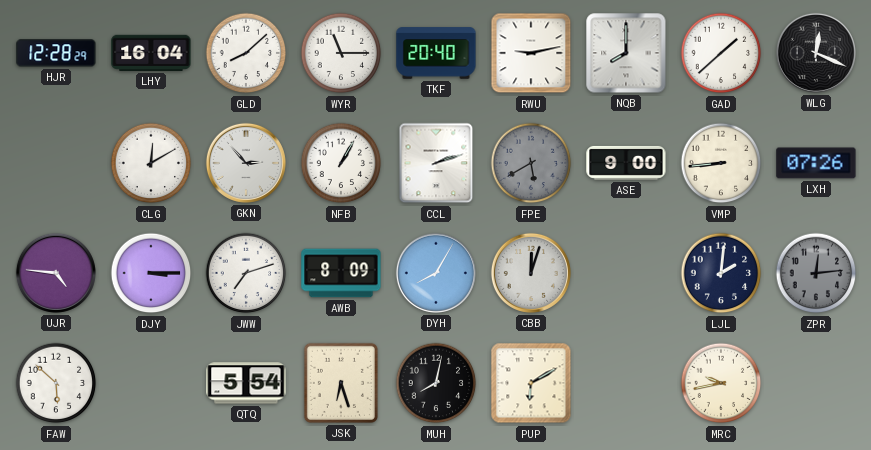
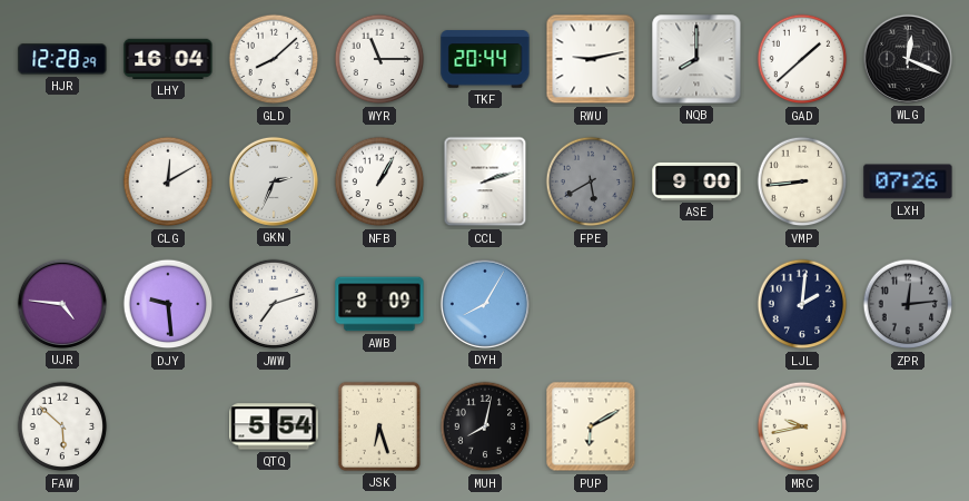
TKF: 20:40 -> 20:44 (485, 59)
GKN: 2:53 -> 2:34 (274, 181)
DJY: 3:15 -> 9:29 (168, 304)
CBB: 12:03 -> none (531, 273)
